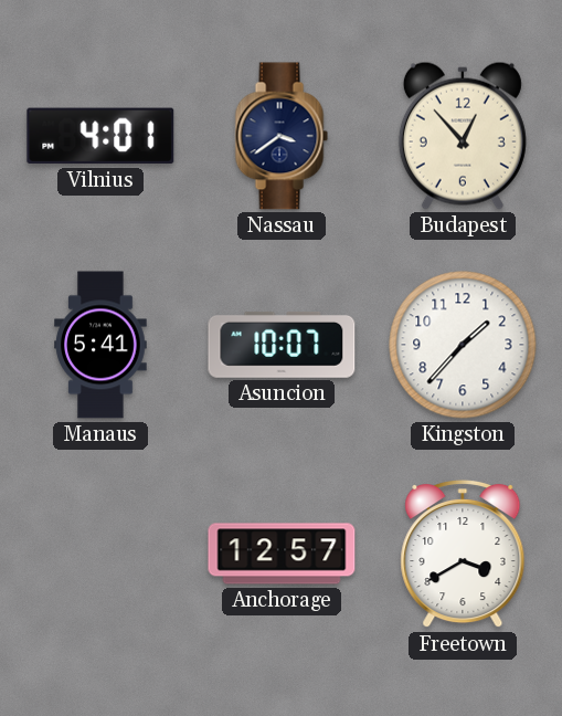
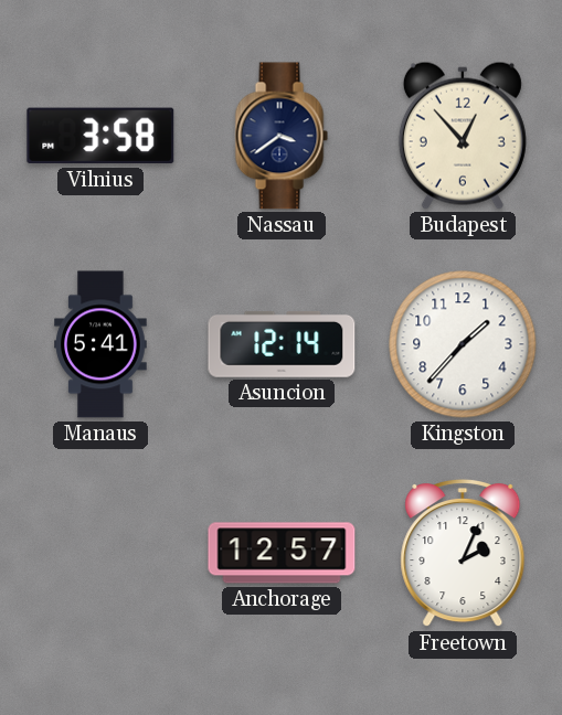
Vilnius: 4:01 -> 3:58 (100, 136)
Asuncion: 10:07 -> 12:14 (282, 344)
Freetown: 3:40 -> 2:04 (463, 553)
